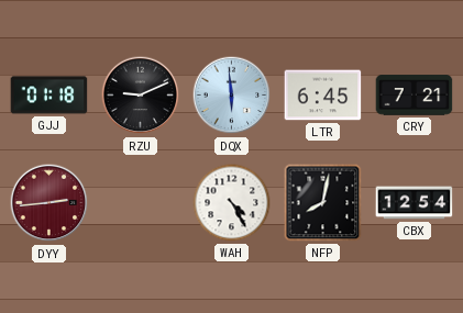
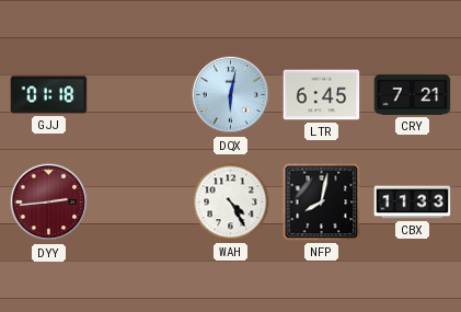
RZU: 9:11 -> none (141, 96)
DQX: 5:59 -> 6:02 (231, 95)
CBX: 12:54 -> 11:33 (413, 203)
